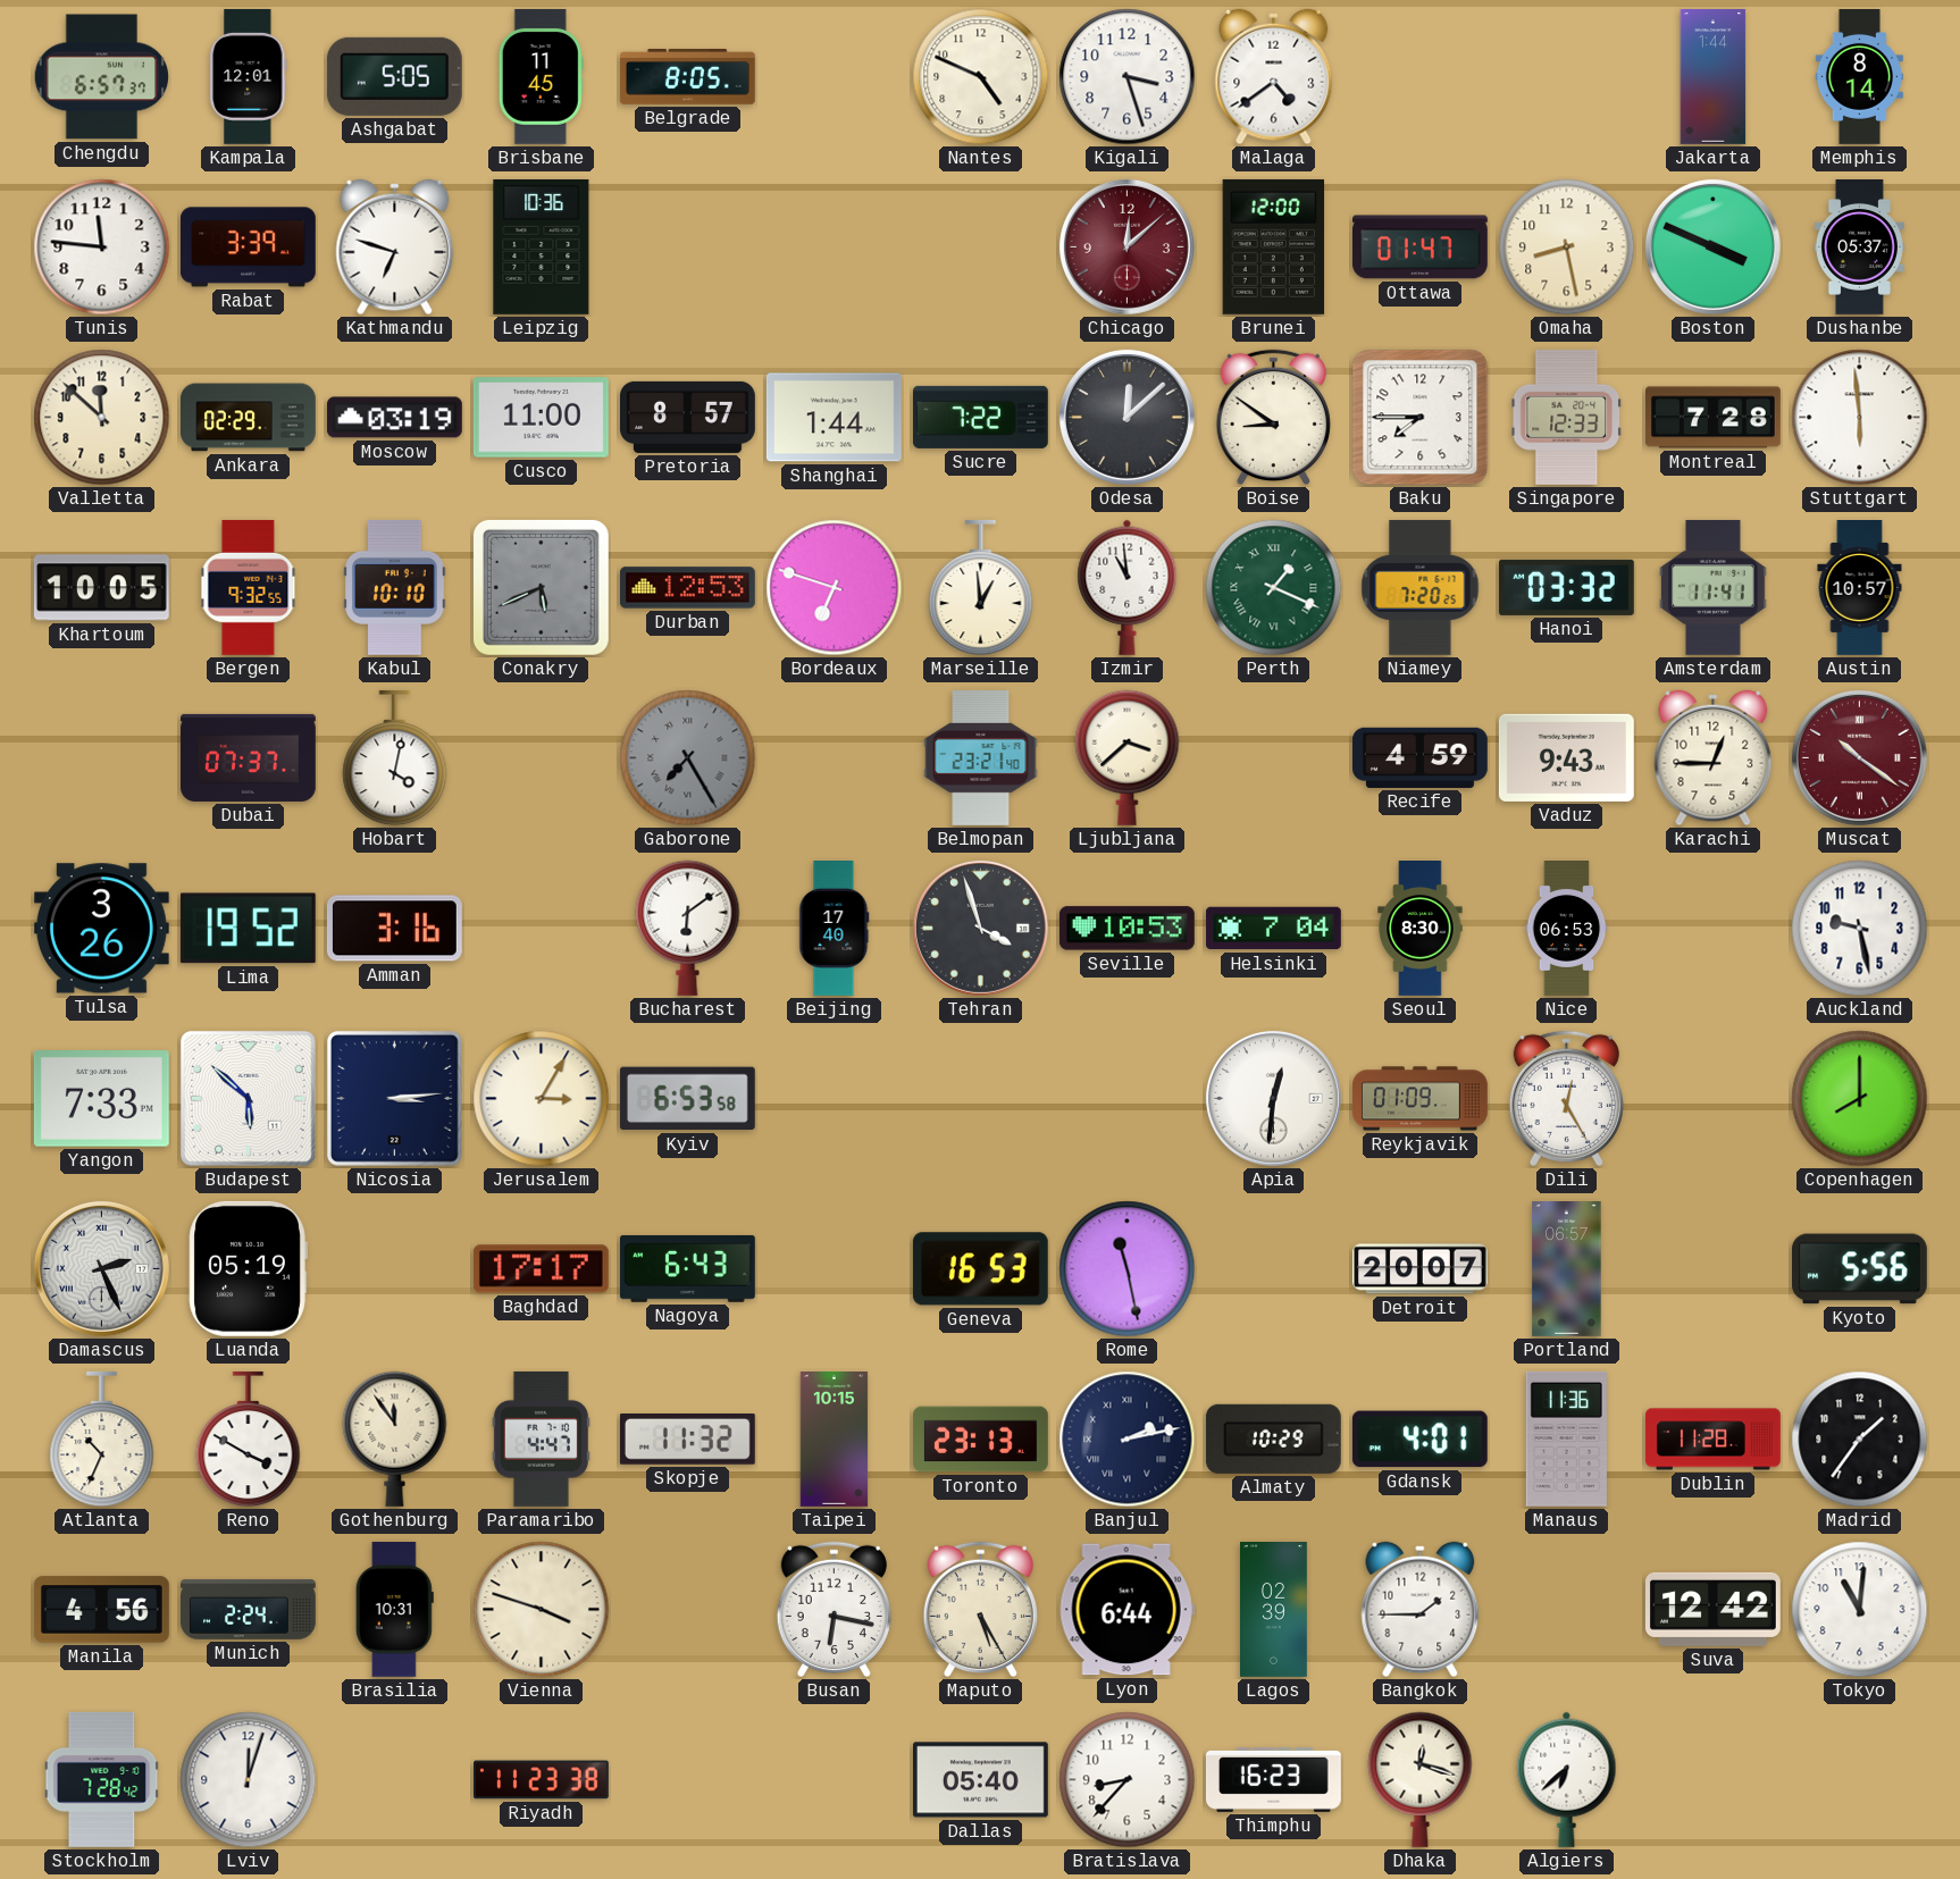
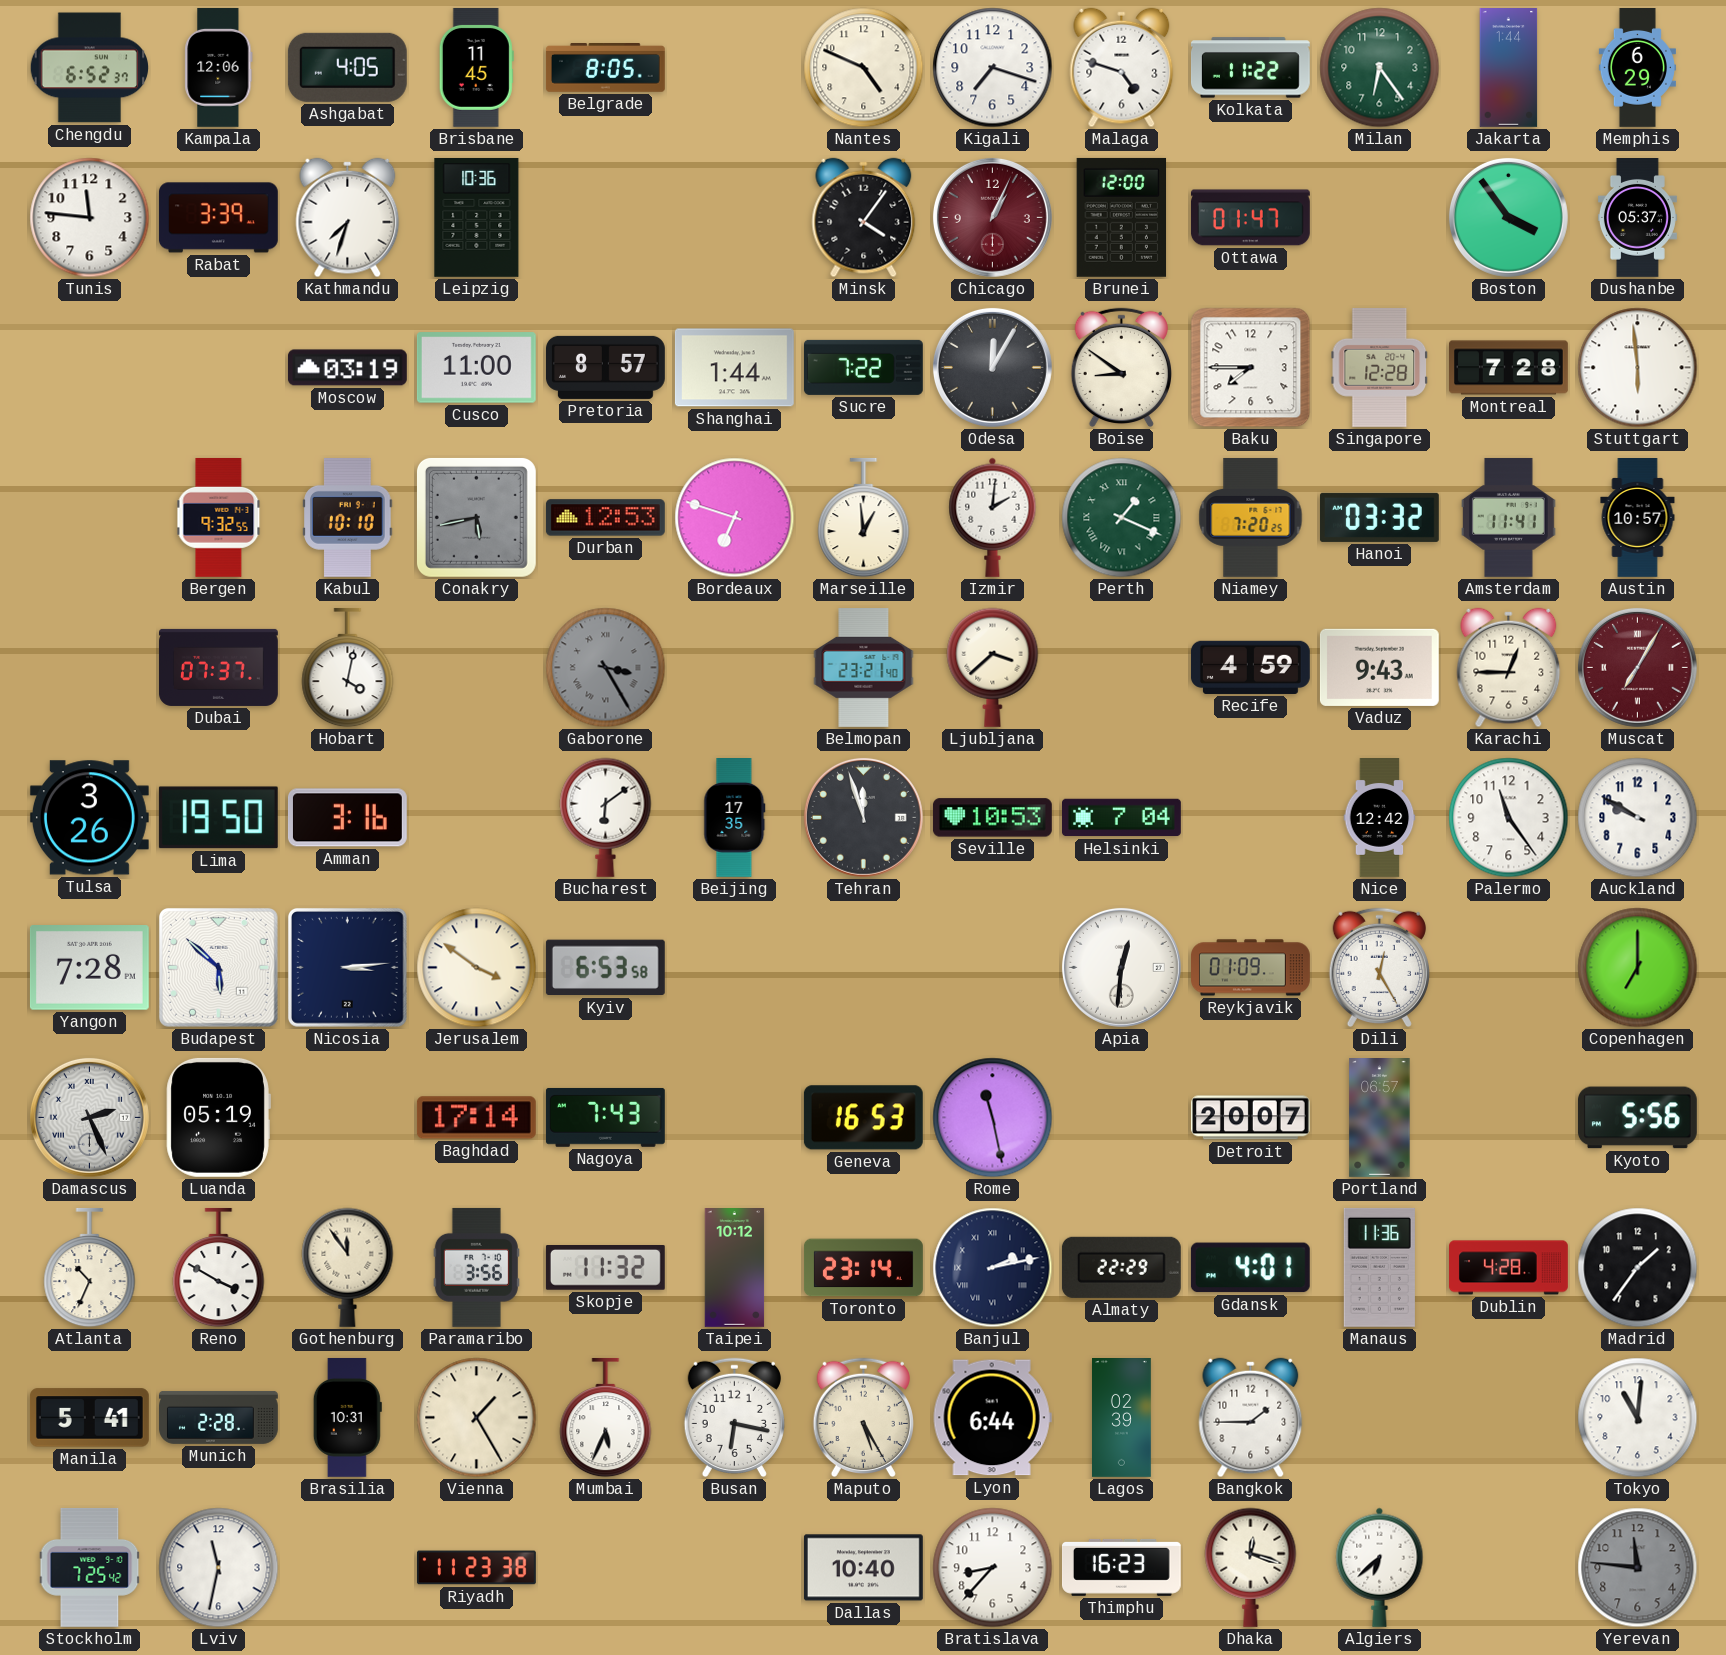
Chengdu: 6:57 -> 6:52 (90, 68)
Kampala: 12:01 -> 12:06 (219, 67)
Ashgabat: 5:05 -> 4:05 (347, 67)
Kigali: 3:27 -> 7:18 (993, 68)
Malaga: 4:39 -> 4:48 (1122, 68)
Kolkata: none -> 11:22 (1250, 68)
Milan: none -> 6:24 (1380, 68)
Memphis: 8:14 -> 6:29 (1637, 68)
Kathmandu: 6:48 -> 7:33 (348, 218)
Minsk: none -> 4:06 (864, 218)
Chicago: 12:08 -> 1:04 (992, 217)
Omaha: 8:28 -> none (1567, 248)
Boston: 3:49 -> 3:54 (1508, 217)
Valletta: 11:52 -> none (102, 418)
Ankara: 02:29 -> none (249, 418)
Odesa: 12:08 -> 12:05 (992, 367)
Singapore: 12:33 -> 12:28 (1380, 367)
Khartoum: 10:05 -> none (101, 588)
Conakry: 5:41 -> 5:43 (476, 517)
Izmir: 10:59 -> 2:01 (993, 517)
Gaborone: 7:25 -> 3:25 (606, 668)
Muscat: 10:21 -> 7:05 (1637, 667)
Lima: 19:52 -> 19:50 (218, 818)
Beijing: 17:40 -> 17:35 (735, 818)
Tehran: 3:57 -> 11:57 (863, 817)
Seoul: 8:30 -> none (1421, 929)
Nice: 06:53 -> 12:42 (1380, 818)
Palermo: none -> 11:24 (1509, 818)
Auckland: 9:28 -> 9:50 (1638, 818)
Yangon: 7:33 -> 7:28 (89, 968)
Jerusalem: 3:05 -> 3:51 (477, 968)
Copenhagen: 8:00 -> 7:00 (1638, 968)
Baghdad: 17:17 -> 17:14 (476, 1118)
Nagoya: 6:43 -> 7:43 (605, 1118)
Paramaribo: 4:47 -> 3:56 (476, 1267)
Taipei: 10:15 -> 10:12 (735, 1268)
Toronto: 23:13 -> 23:14 (864, 1268)
Almaty: 10:29 -> 22:29 (1121, 1267)
Dublin: 11:28 -> 4:28 (1509, 1268)
Manila: 4:56 -> 5:41 (89, 1418)
Munich: 2:24 -> 2:28 (219, 1417)
Vienna: 3:48 -> 1:25 (477, 1418)
Mumbai: none -> 5:34 (606, 1418)
Suva: 12:42 -> none (1712, 1609)
Stockholm: 7:28 -> 7:25 (90, 1567)
Lviv: 12:03 -> 11:32 (219, 1568)
Dallas: 05:40 -> 10:40 (863, 1568)
Yerevan: none -> 11:46 (1638, 1568)
